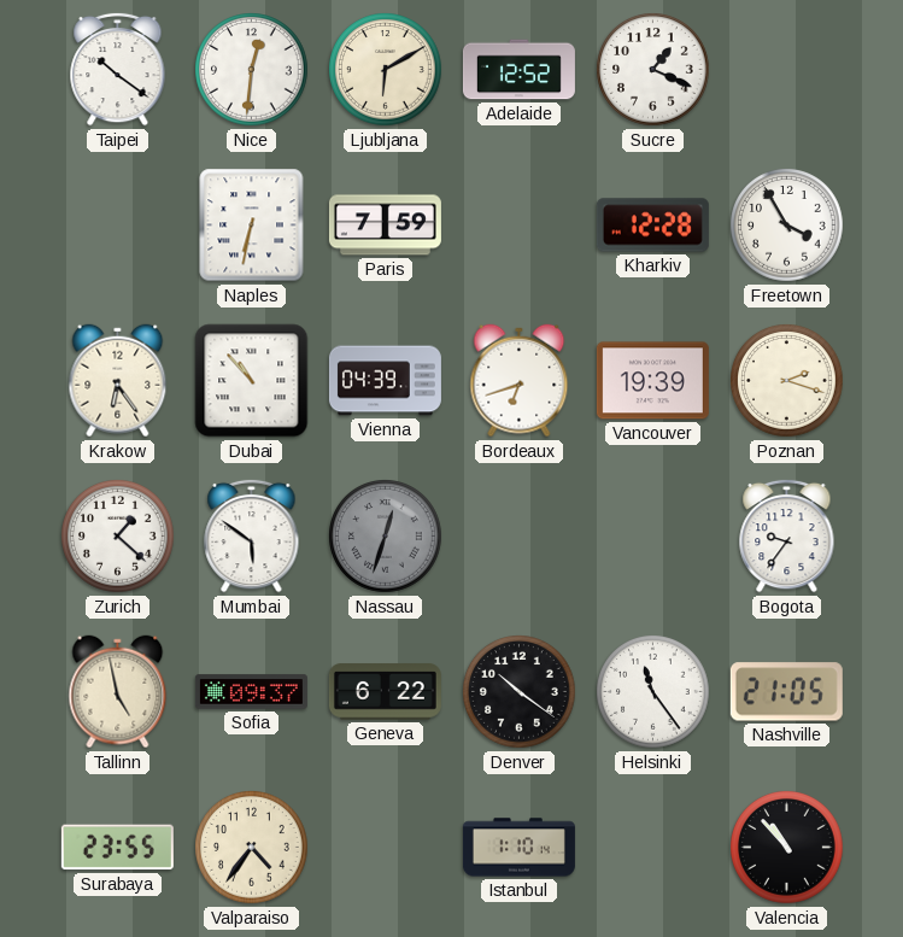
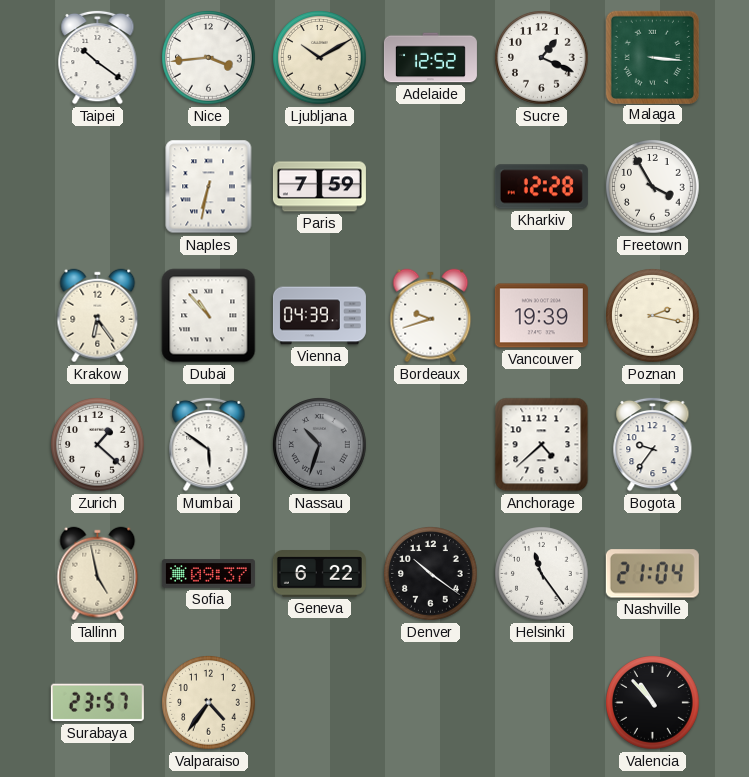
Nice: 12:31 -> 3:44 (209, 58)
Ljubljana: 6:10 -> 10:10 (320, 58)
Malaga: none -> 3:16 (652, 57)
Bordeaux: 6:42 -> 9:42 (431, 316)
Poznan: 2:18 -> 2:17 (653, 316)
Nassau: 12:33 -> 10:33 (320, 445)
Anchorage: none -> 4:38 (542, 445)
Nashville: 21:05 -> 21:04 (652, 574)
Surabaya: 23:55 -> 23:57 (97, 703)
Istanbul: 1:10 -> none (518, 848)
